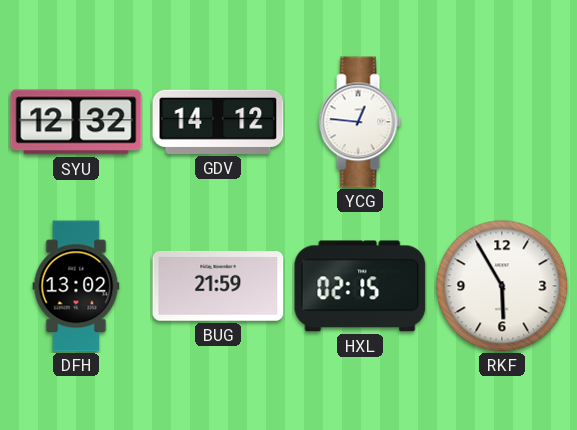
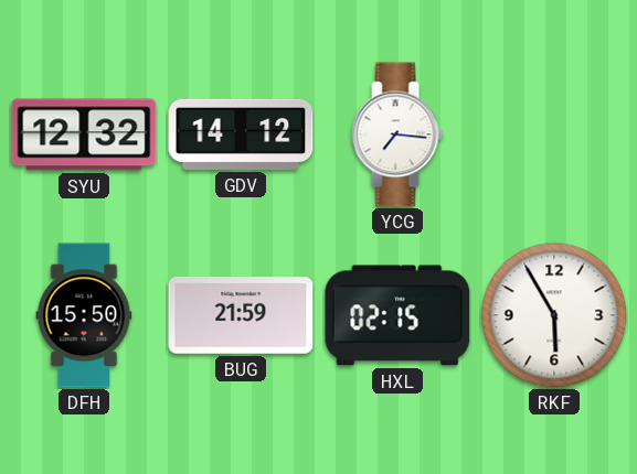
YCG: 12:46 -> 7:16 (397, 134)
DFH: 13:02 -> 15:50 (84, 315)
